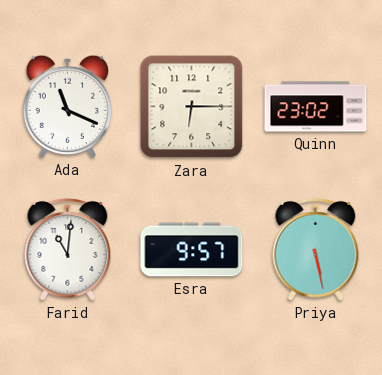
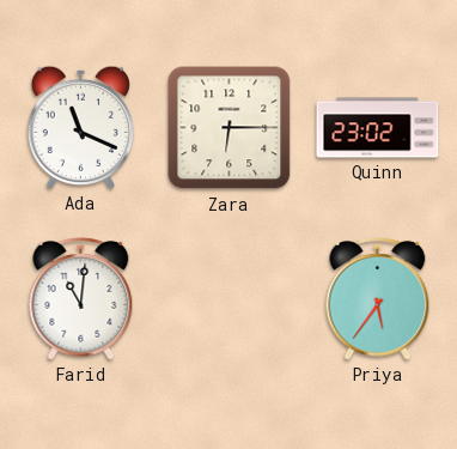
Esra: 9:57 -> none (192, 250)
Priya: 5:28 -> 5:36 (378, 298)
